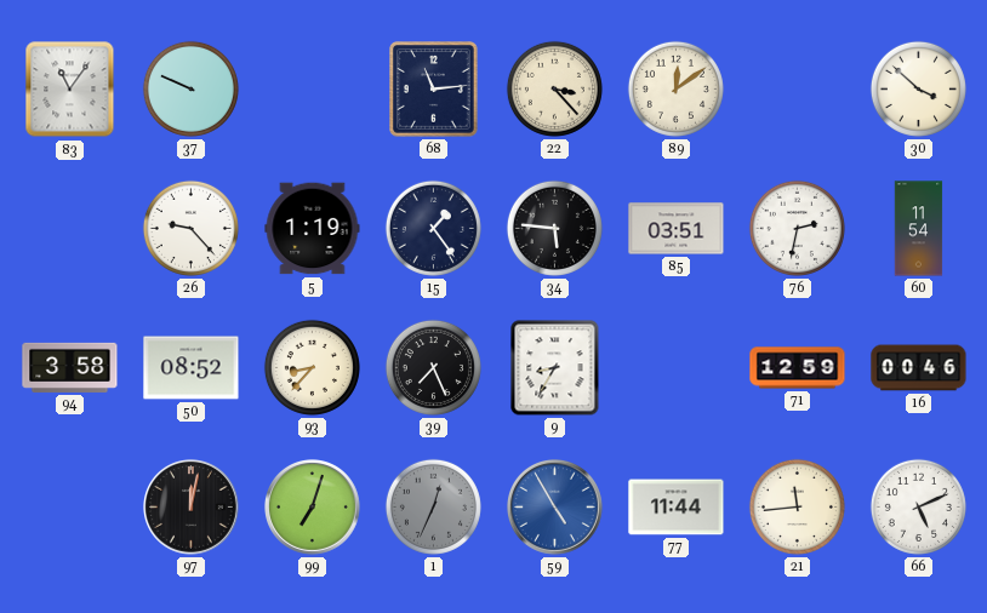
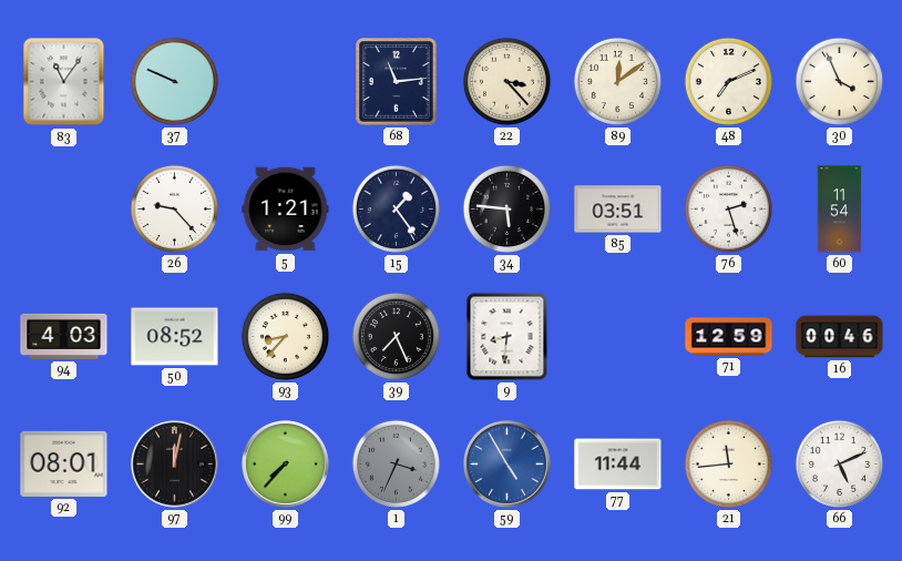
48: none -> 7:11 (728, 81)
30: 3:52 -> 3:56 (839, 81)
5: 1:19 -> 1:21 (286, 210)
76: 2:32 -> 2:27 (728, 208)
94: 3:58 -> 4:03 (64, 336)
9: 8:35 -> 8:31 (508, 337)
92: none -> 08:01 (64, 463)
99: 7:03 -> 7:37 (286, 465)
1: 12:34 -> 3:34 (396, 463)
